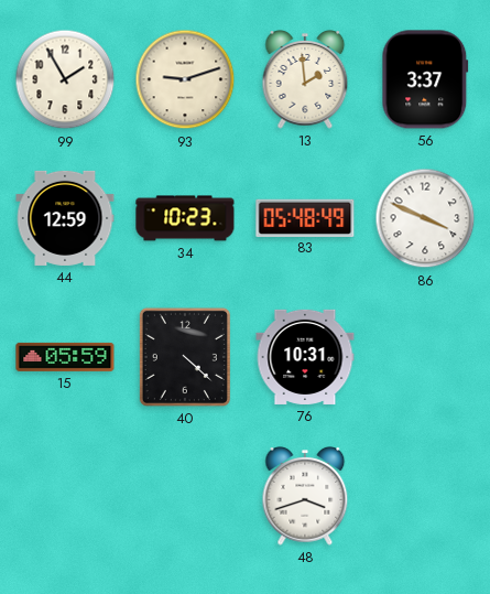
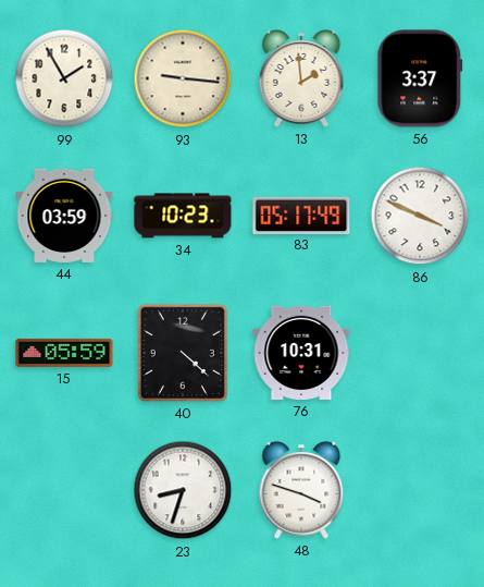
93: 9:12 -> 9:16 (183, 78)
44: 12:59 -> 03:59 (64, 216)
83: 05:48 -> 05:17 (301, 215)
23: none -> 8:33 (183, 490)
48: 3:42 -> 3:48 (301, 491)
